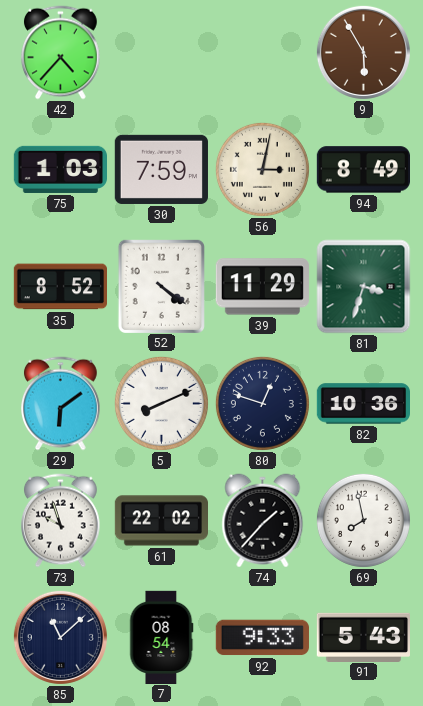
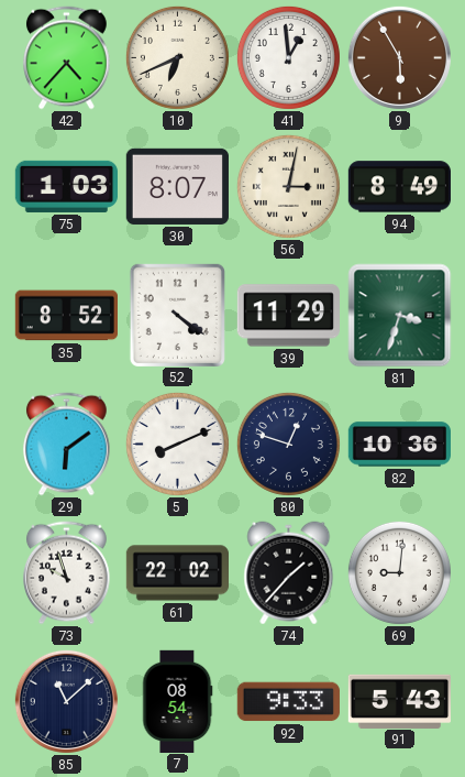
10: none -> 6:41 (177, 57)
41: none -> 12:59 (288, 57)
30: 7:59 -> 8:07 (177, 186)
69: 7:58 -> 9:01 (399, 572)
